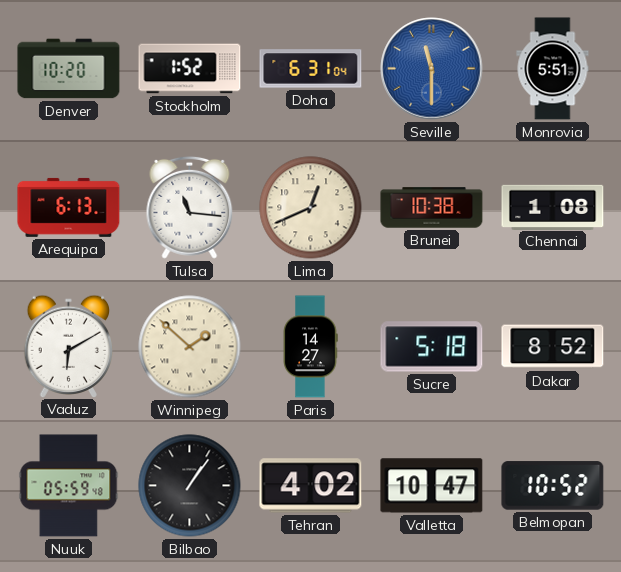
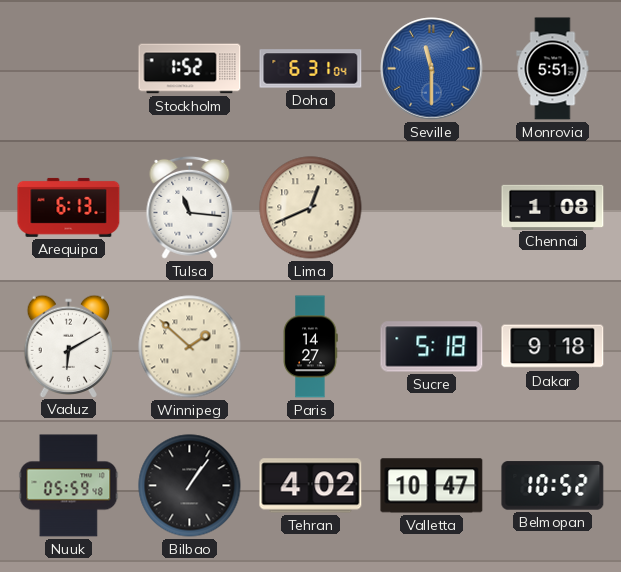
Denver: 10:20 -> none (69, 69)
Brunei: 10:38 -> none (432, 208)
Dakar: 8:52 -> 9:18 (553, 347)
